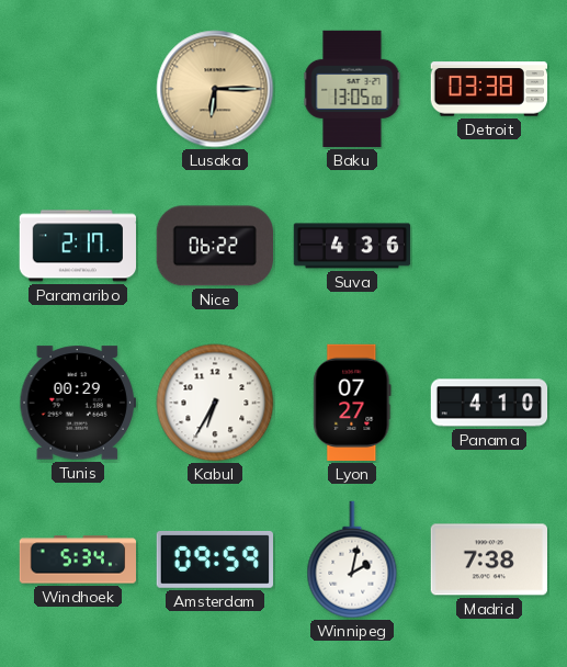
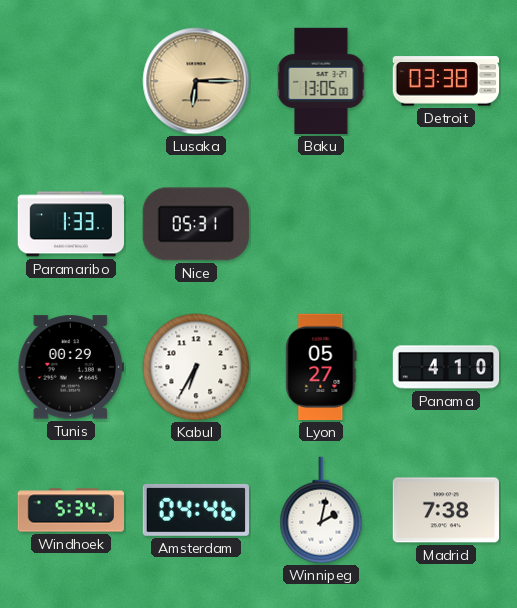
Paramaribo: 2:17 -> 1:33 (70, 224)
Nice: 06:22 -> 05:31 (196, 224)
Suva: 4:36 -> none (352, 246)
Lyon: 07:27 -> 05:27 (321, 367)
Amsterdam: 09:59 -> 04:46 (195, 510)
